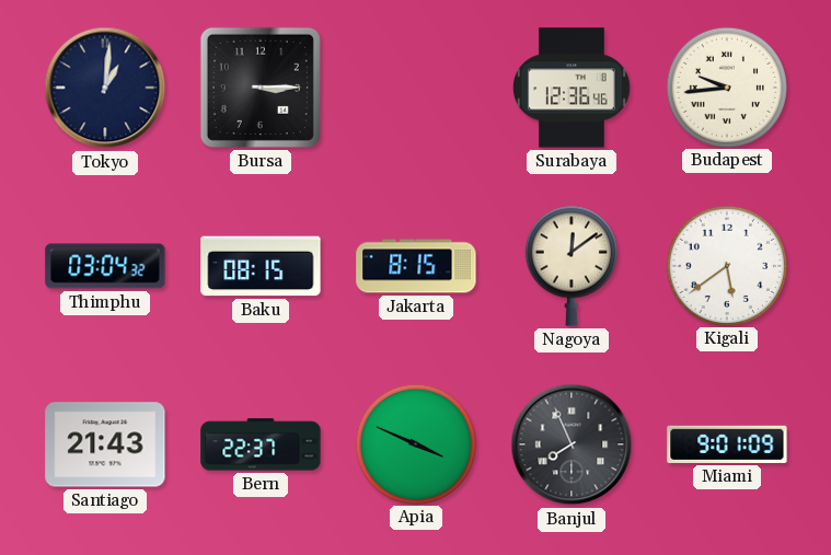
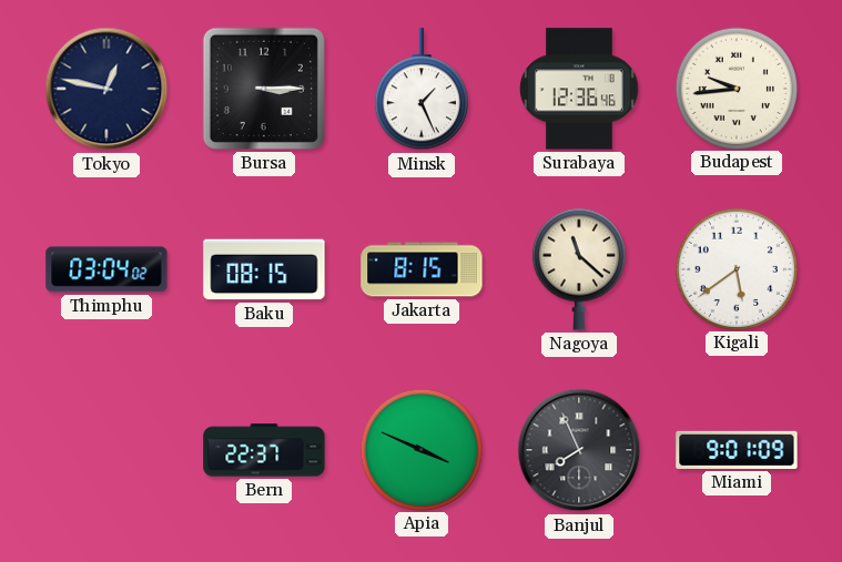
Tokyo: 1:01 -> 12:47 (106, 89)
Minsk: none -> 1:26 (422, 90)
Thimphu: 03:04:32 -> 03:04:02 (106, 269)
Nagoya: 12:09 -> 11:22 (579, 269)
Santiago: 21:43 -> none (105, 444)
